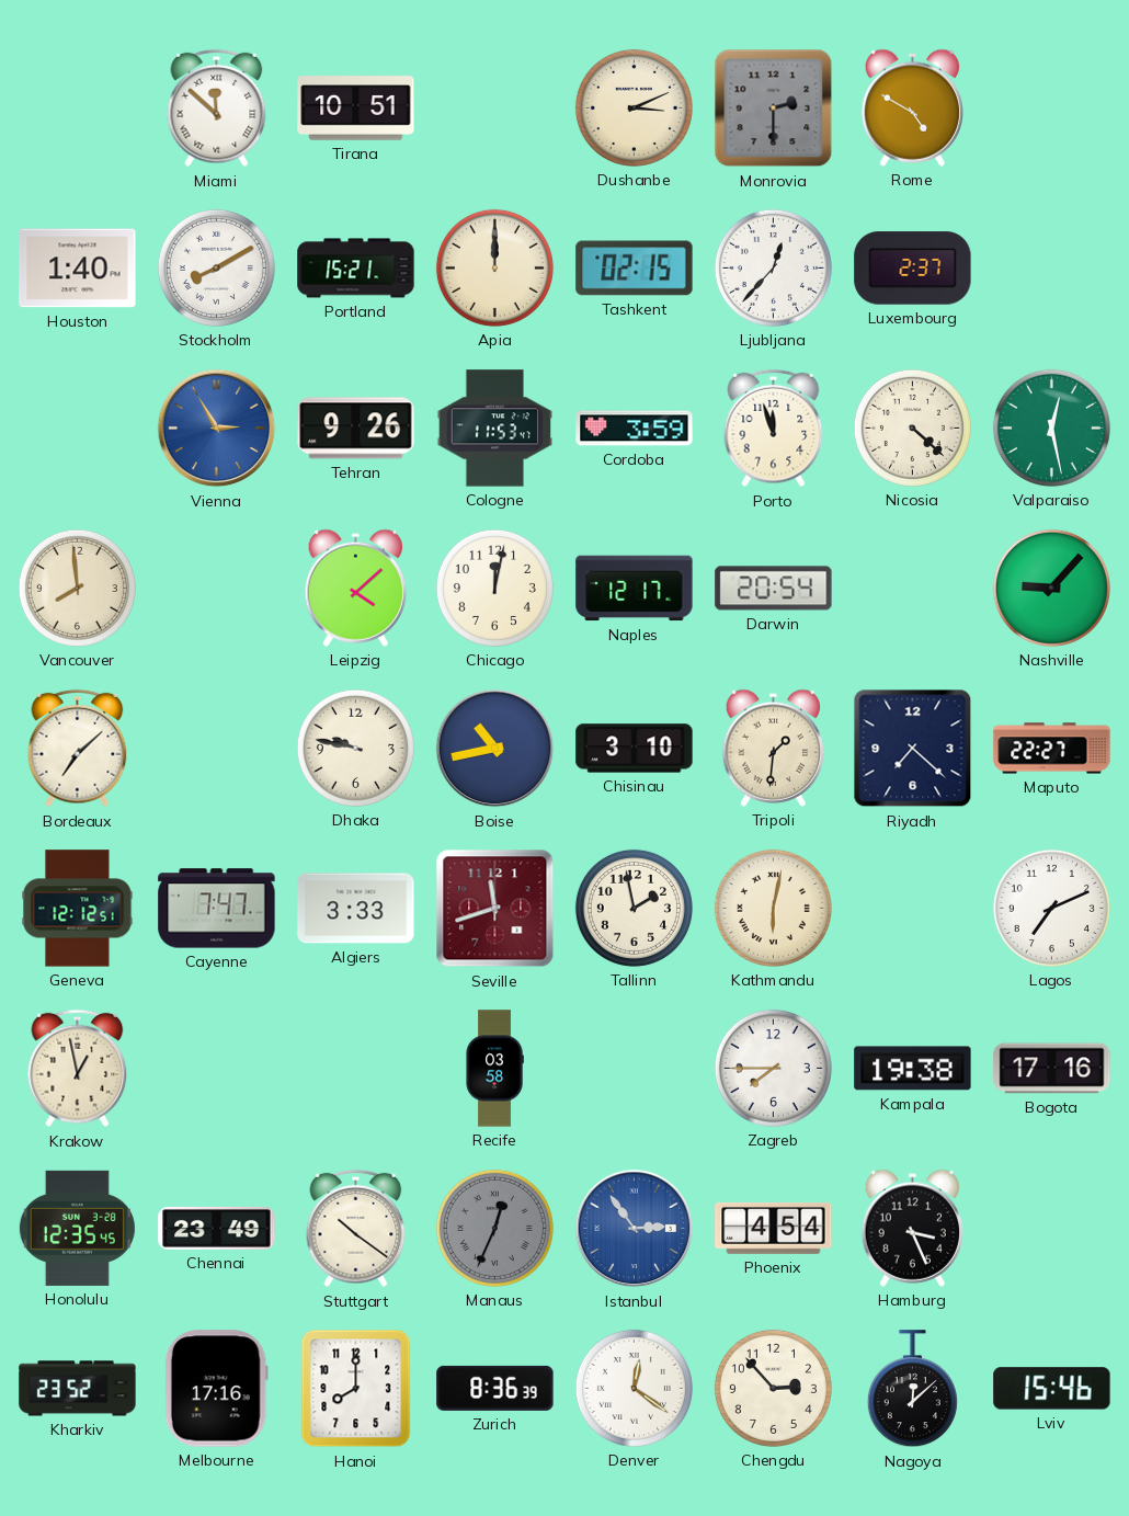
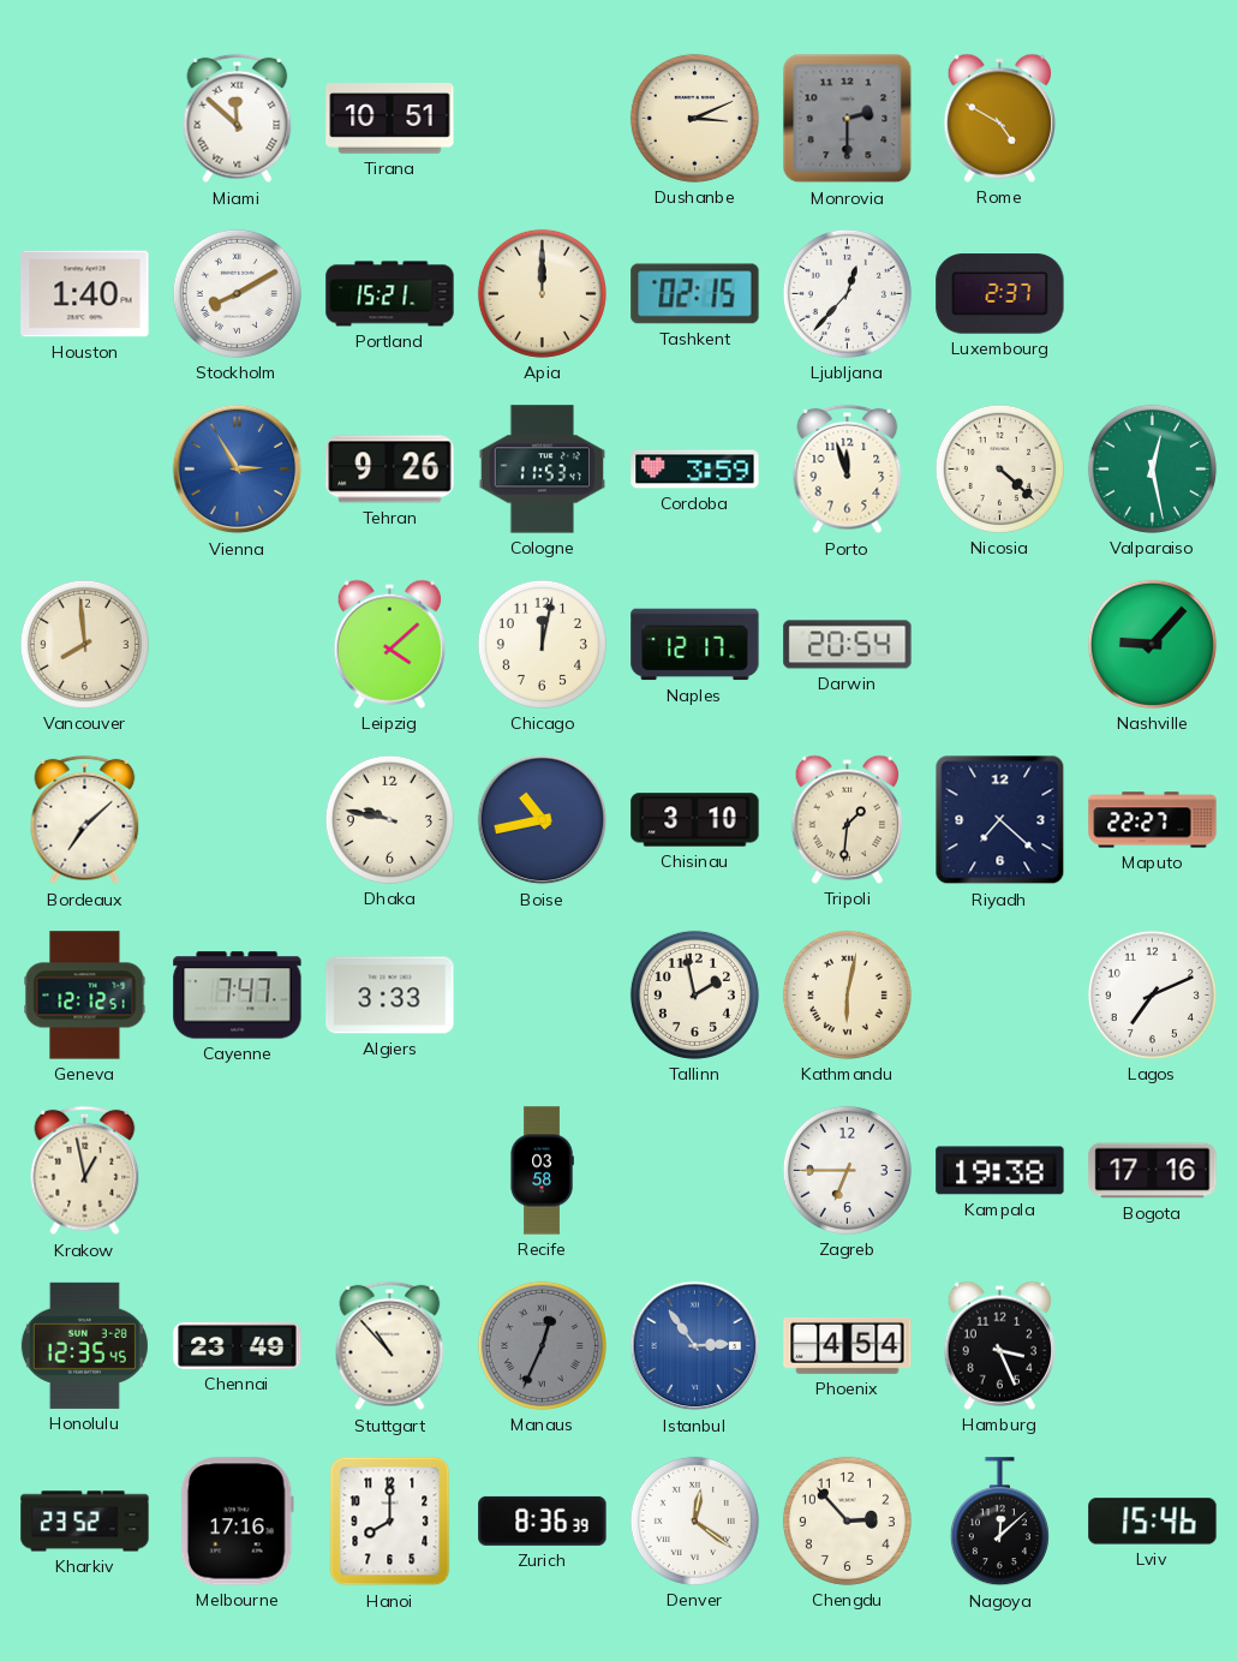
Seville: 11:42 -> none (495, 909)
Zagreb: 7:45 -> 6:45 (847, 1170)
Stuttgart: 10:21 -> 10:53 (390, 1346)
